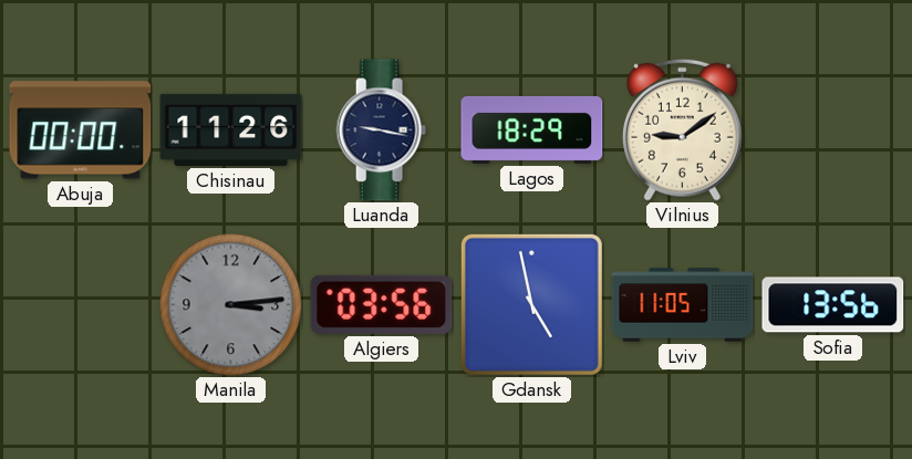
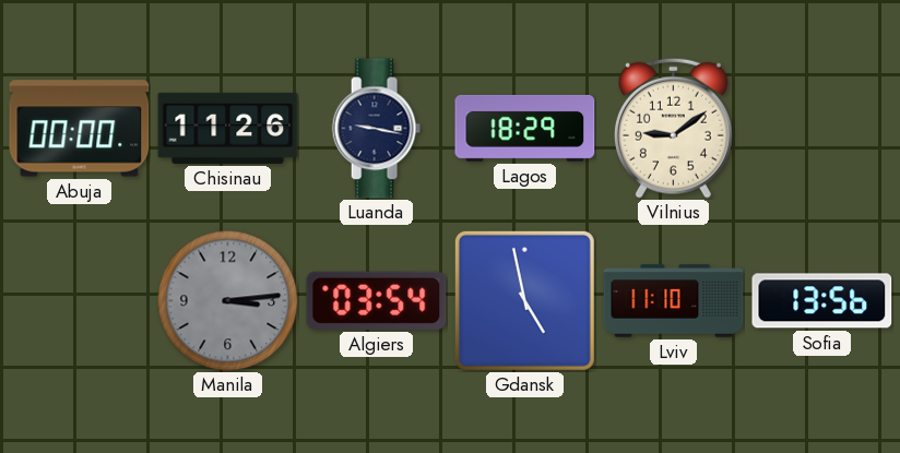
Algiers: 03:56 -> 03:54 (377, 300)
Lviv: 11:05 -> 11:10 (674, 301)
